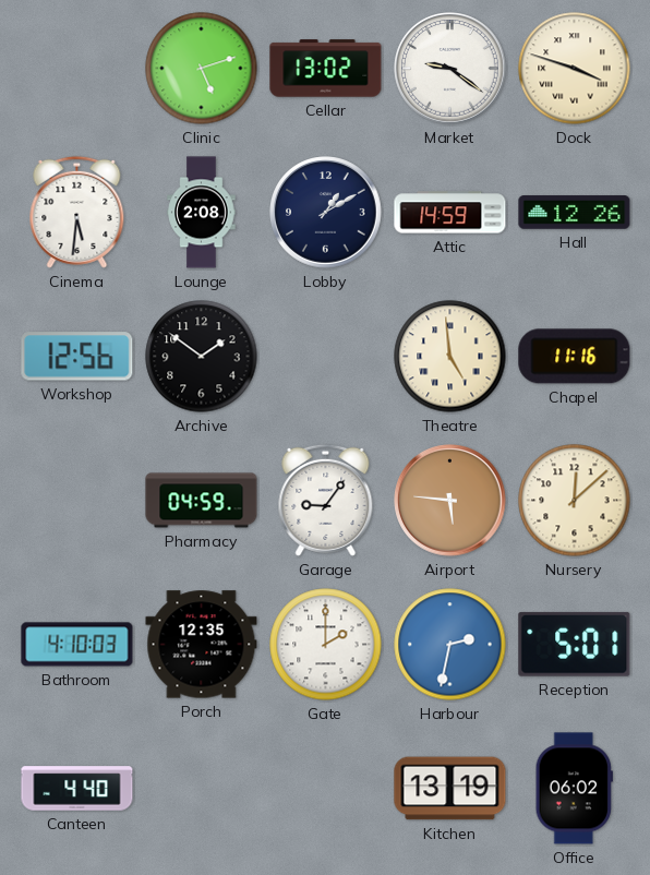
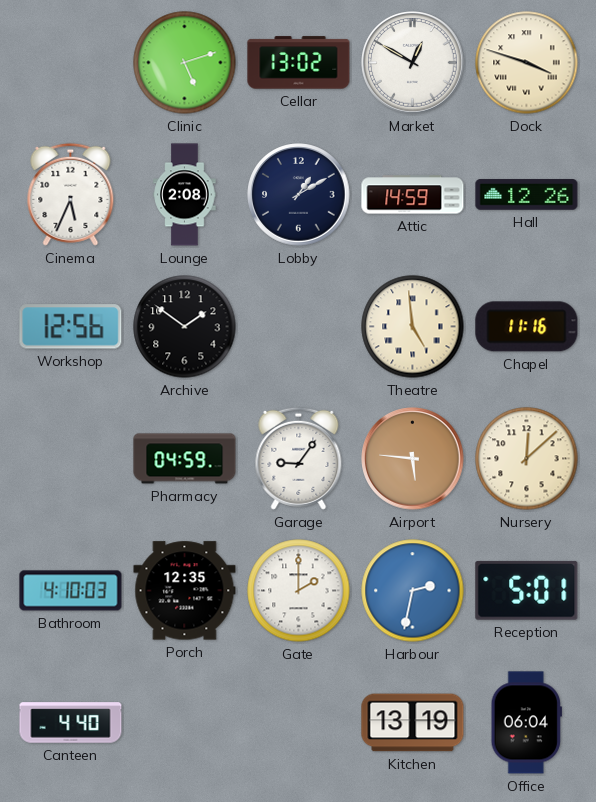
Market: 9:21 -> 12:50 (413, 63)
Cinema: 5:31 -> 5:34 (71, 194)
Office: 06:02 -> 06:04 (526, 723)
